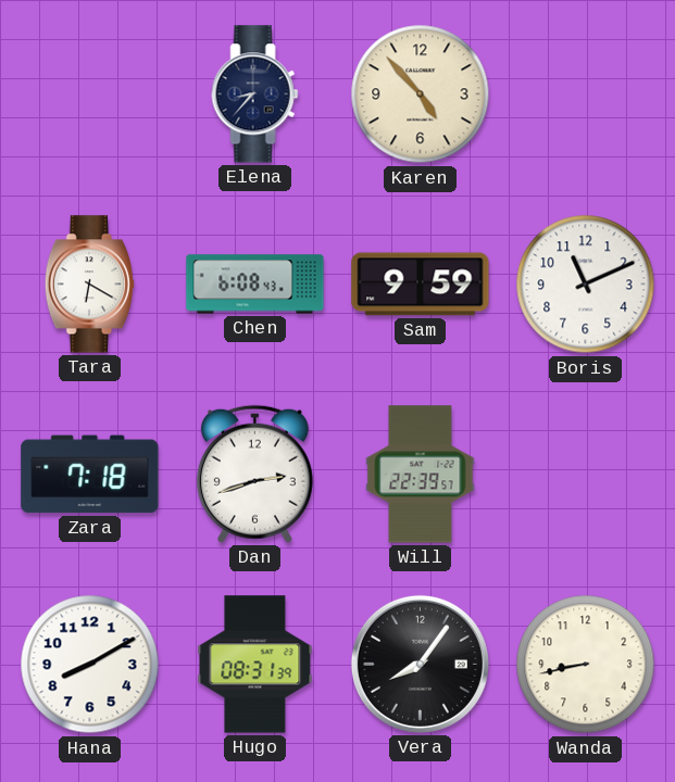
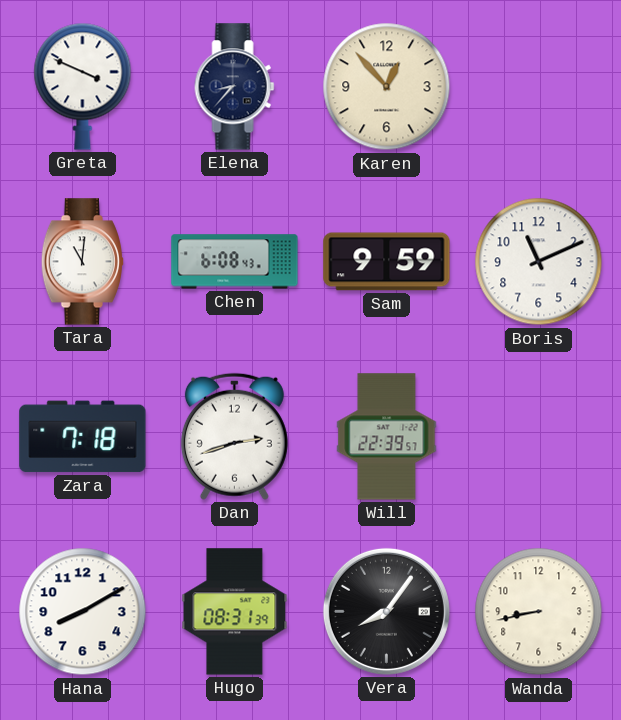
Greta: none -> 3:49 (83, 86)
Karen: 4:53 -> 12:53 (387, 87)
Tara: 6:20 -> 11:01 (82, 262)
